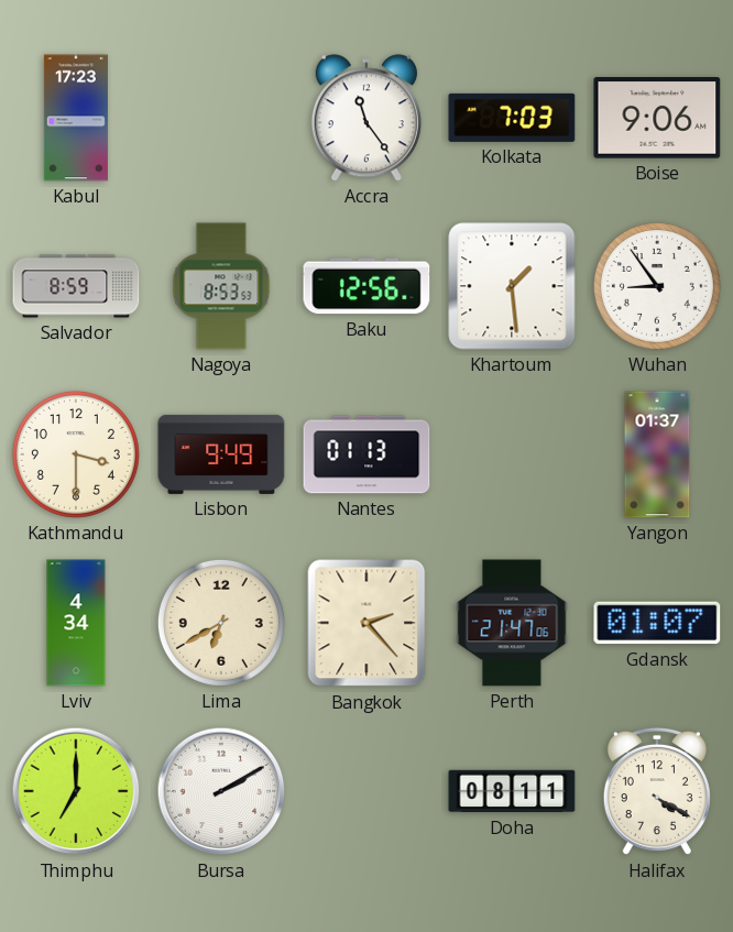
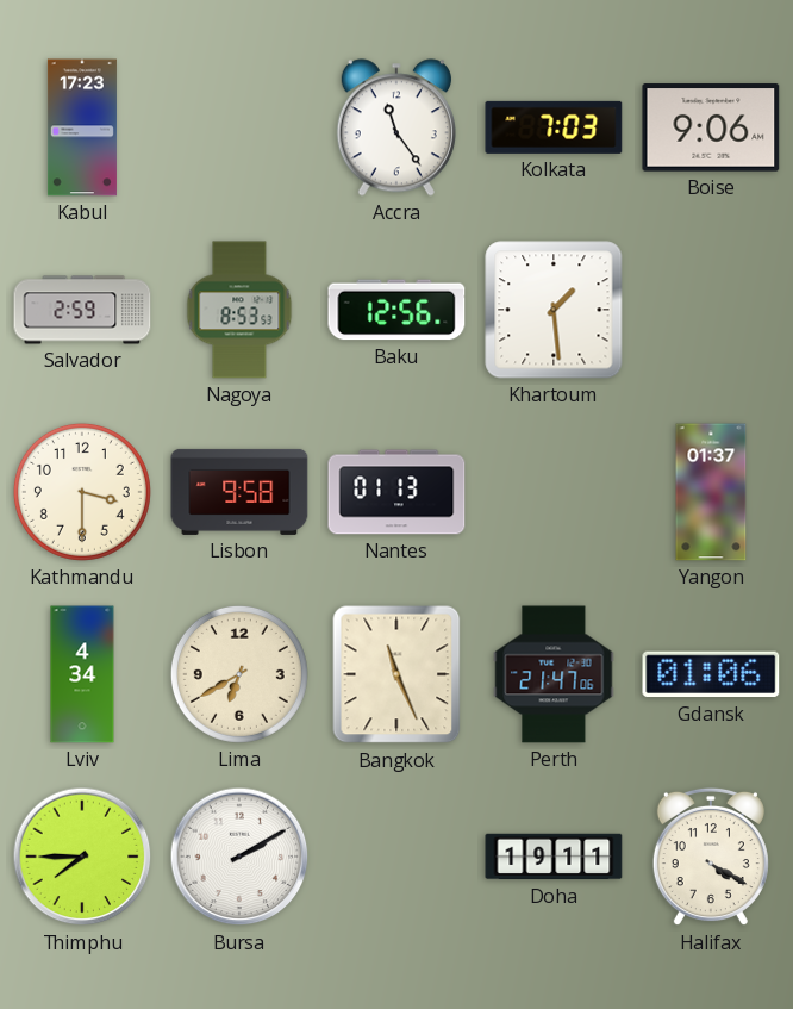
Salvador: 8:59 -> 2:59 (82, 310)
Wuhan: 8:54 -> none (657, 286)
Lisbon: 9:49 -> 9:58 (239, 492)
Bangkok: 2:23 -> 11:26 (396, 674)
Gdansk: 01:07 -> 01:06 (711, 674)
Thimphu: 7:00 -> 7:45 (82, 857)
Doha: 08:11 -> 19:11 (554, 857)
